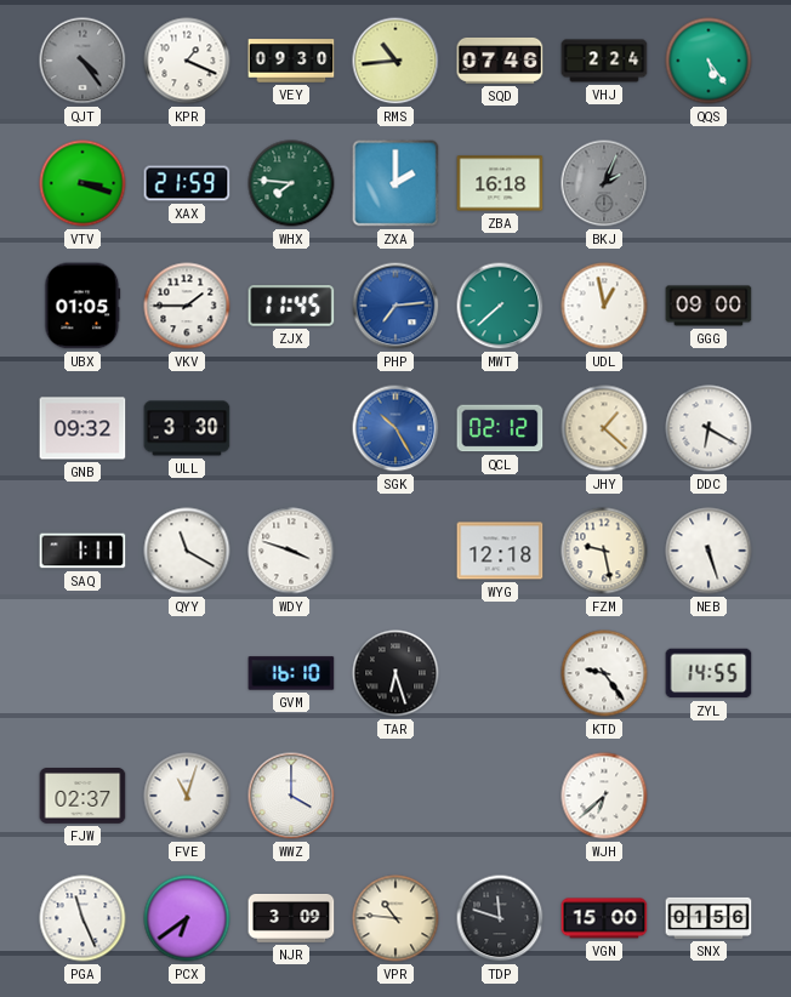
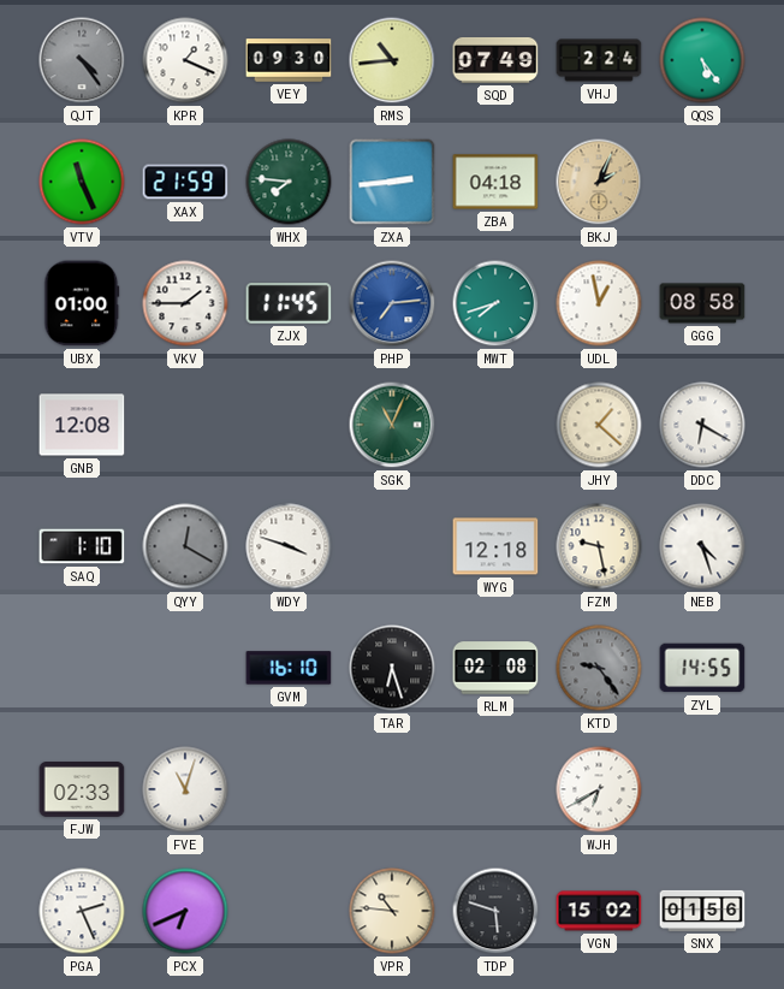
SQD: 07:46 -> 07:49 (495, 60)
VTV: 3:18 -> 11:26 (82, 182)
ZXA: 2:00 -> 2:44 (392, 182)
ZBA: 16:18 -> 04:18 (495, 182)
BKJ dial: grey -> champagne (599, 182)
UBX: 01:05 -> 01:00 (82, 303)
MWT: 7:38 -> 7:42 (495, 303)
GGG: 09:00 -> 08:58 (702, 303)
GNB: 09:32 -> 12:08 (82, 425)
ULL: 3:30 -> none (187, 428)
SGK: 10:25 -> 11:04 (392, 425)
SGK dial: blue -> green (392, 425)
QCL: 02:12 -> none (500, 428)
SAQ: 1:11 -> 1:10 (82, 546)
QYY: 11:20 -> 12:20 (185, 546)
QYY dial: white -> grey (185, 546)
NEB: 5:27 -> 4:27 (702, 546)
RLM: none -> 02:08 (495, 668)
KTD dial: white -> grey (599, 668)
FJW: 02:37 -> 02:33 (82, 790)
WWZ: 4:00 -> none (291, 796)
WJH: 6:38 -> 6:40 (599, 789)
PGA: 11:26 -> 2:26 (82, 911)
PCX: 6:39 -> 6:41 (185, 911)
NJR: 3:09 -> none (291, 919)
TDP: 11:48 -> 5:48 (495, 911)
VGN: 15:00 -> 15:02 (599, 911)
